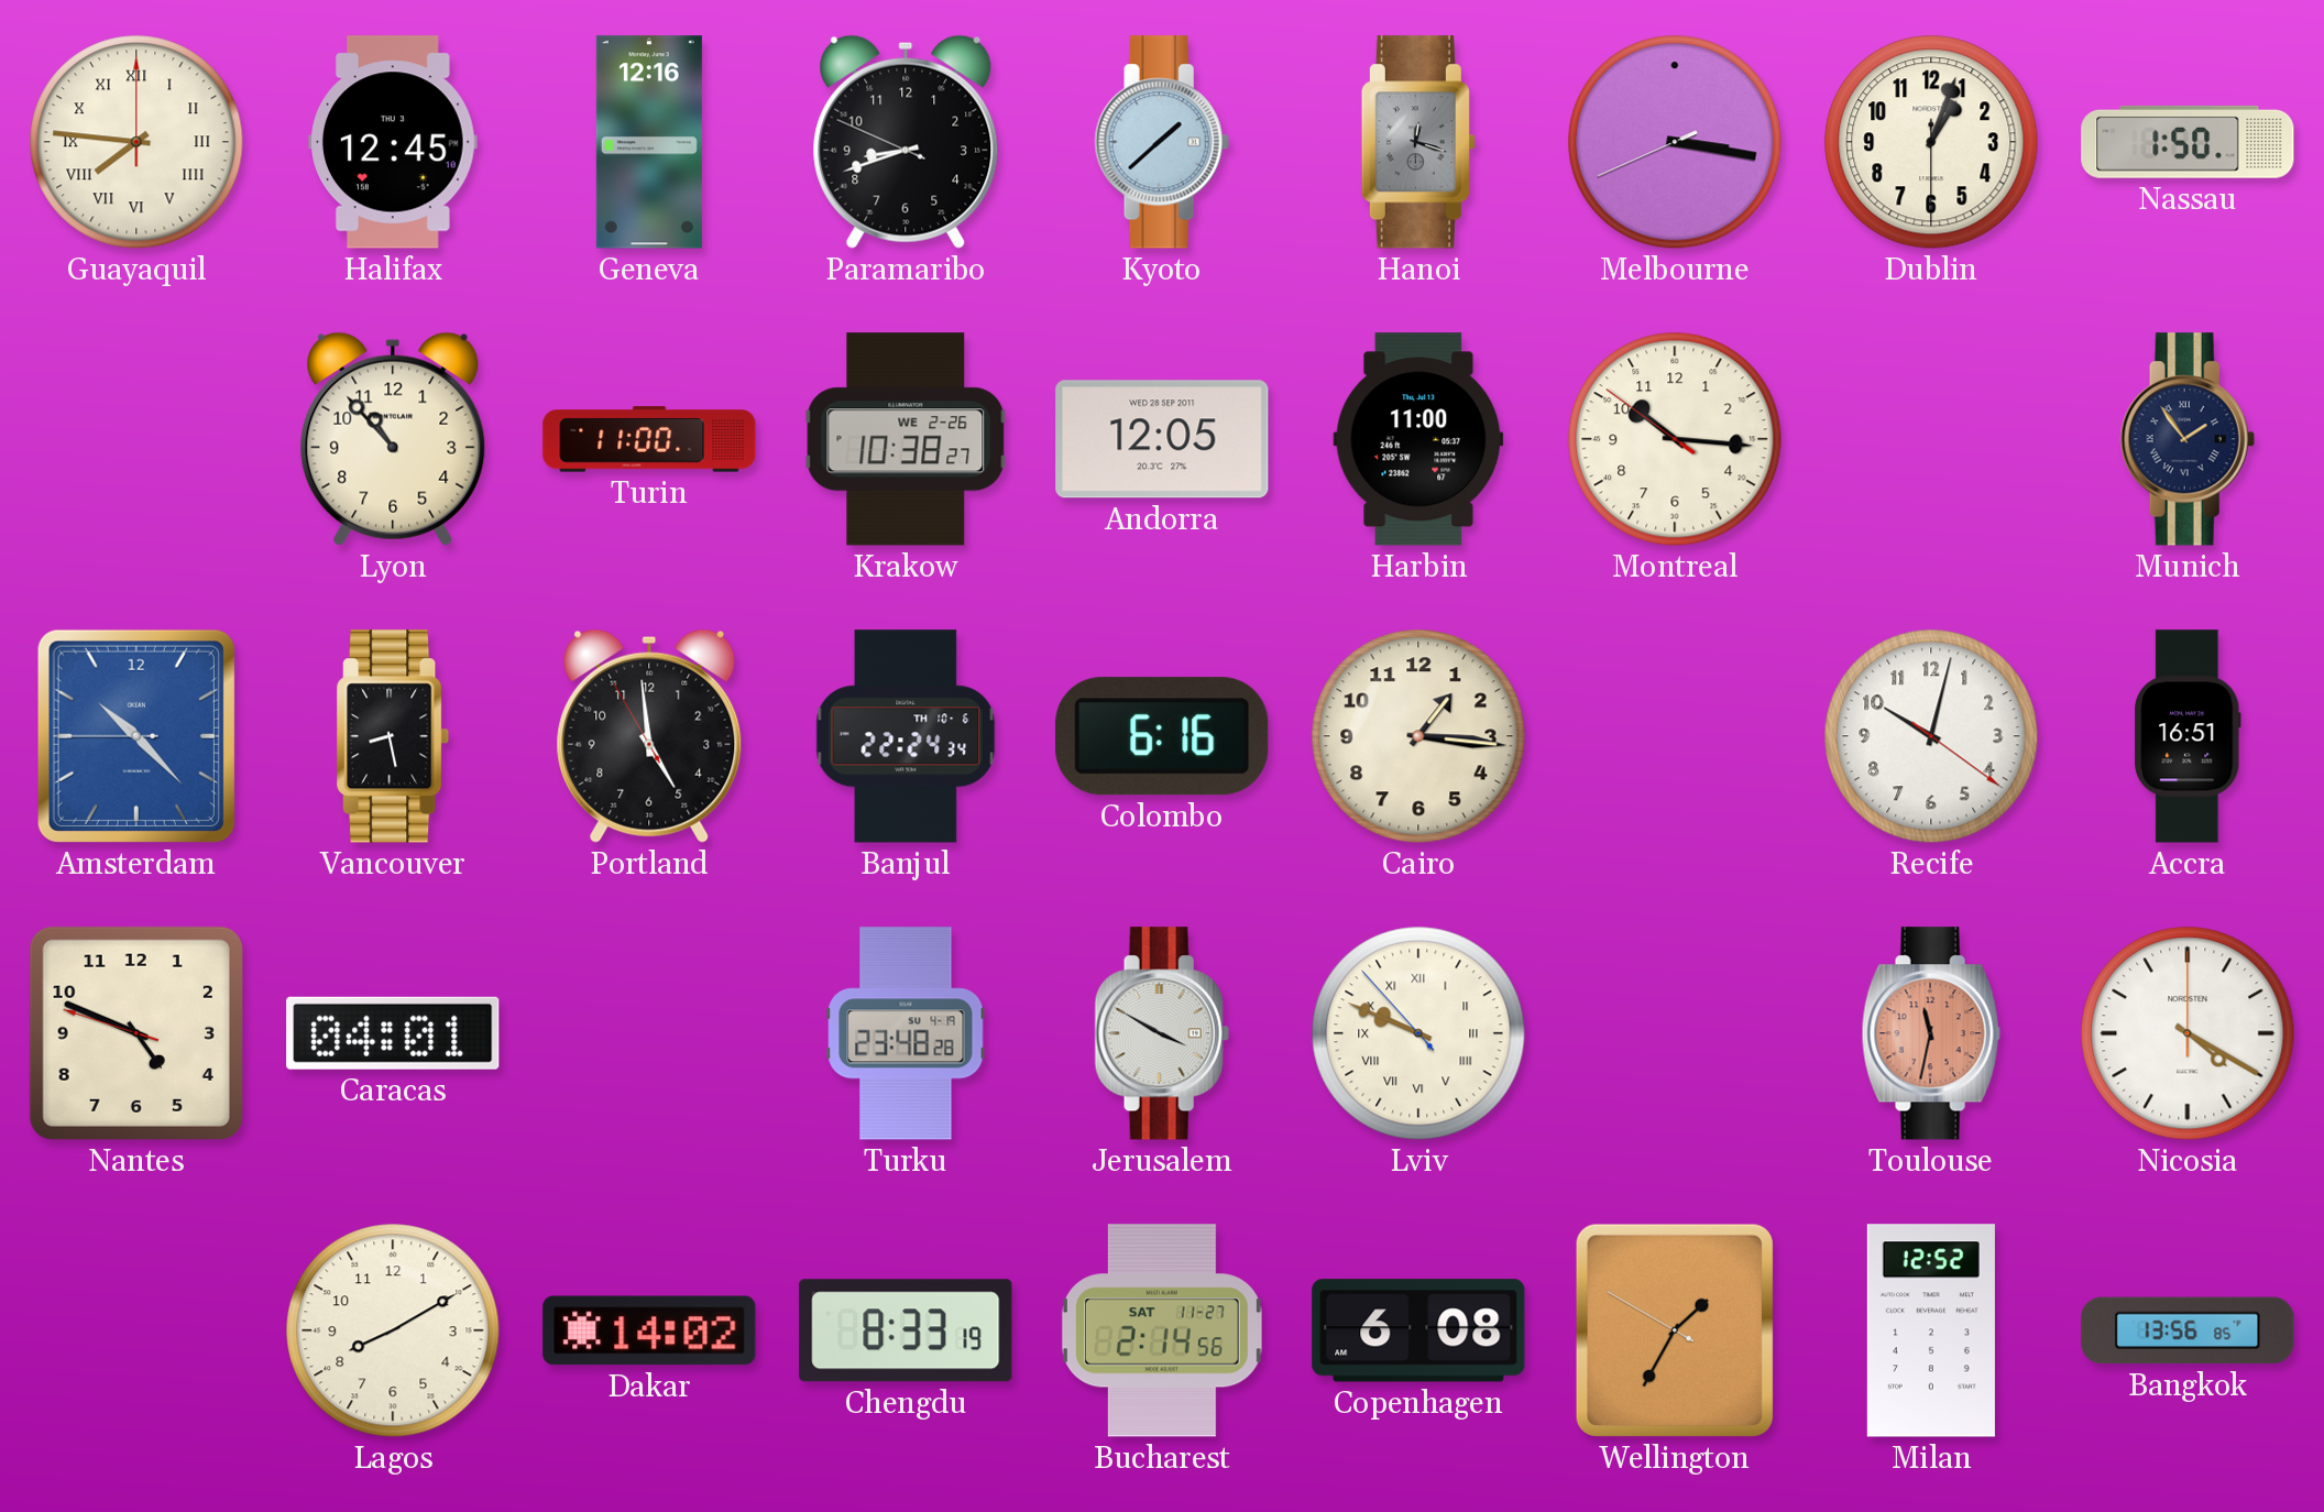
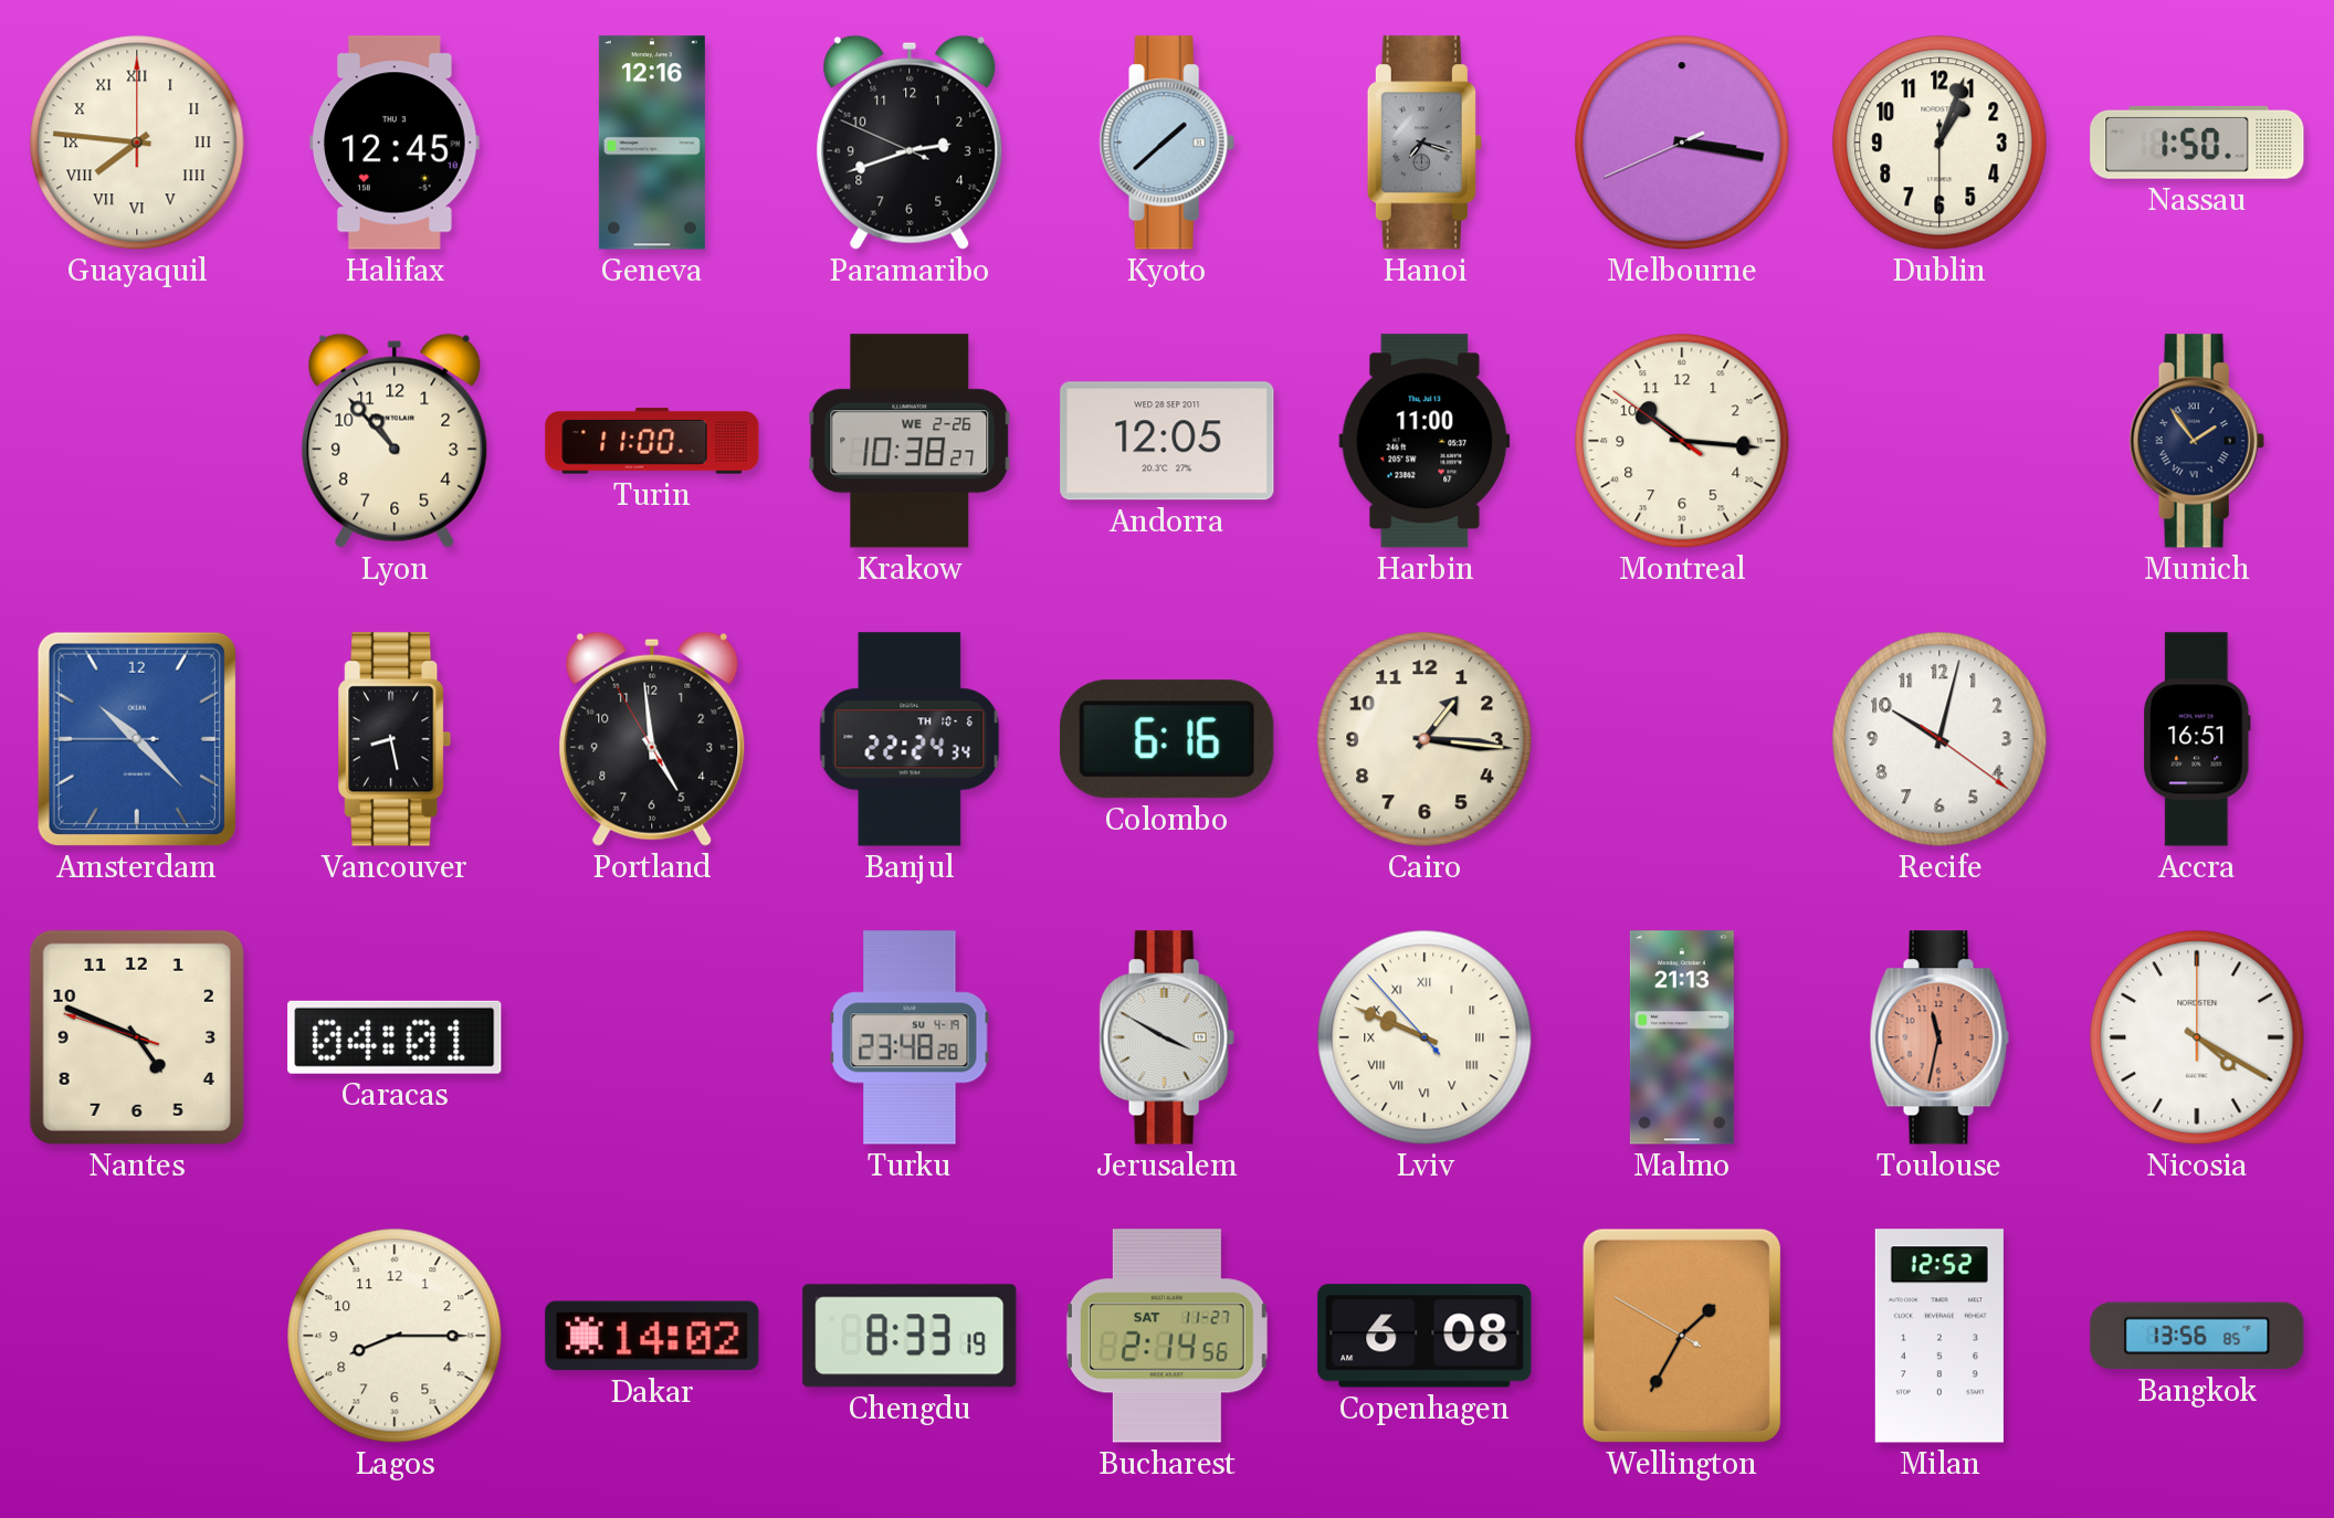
Paramaribo: 8:41 -> 2:41 (910, 143)
Hanoi: 12:18 -> 7:18 (1424, 143)
Malmo: none -> 21:13 (1682, 1037)
Lagos: 8:10 -> 8:15 (395, 1336)
